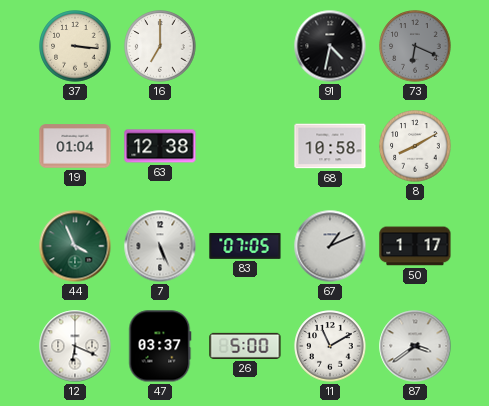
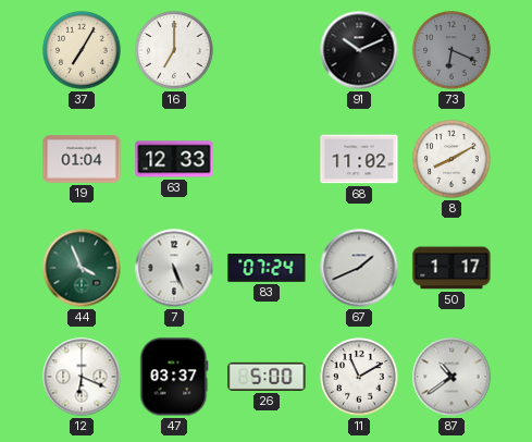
37: 3:16 -> 7:05 (82, 50)
91: 4:32 -> 10:11 (359, 50)
63: 12:38 -> 12:33 (174, 159)
68: 10:58 -> 11:02 (359, 159)
83: 07:05 -> 07:24 (267, 269)
67: 1:11 -> 1:41 (359, 268)
87: 3:39 -> 10:39 (451, 377)
